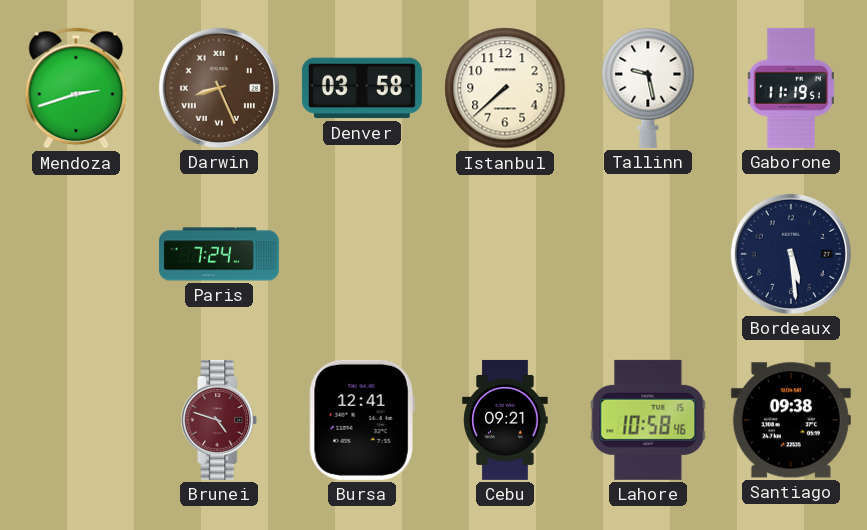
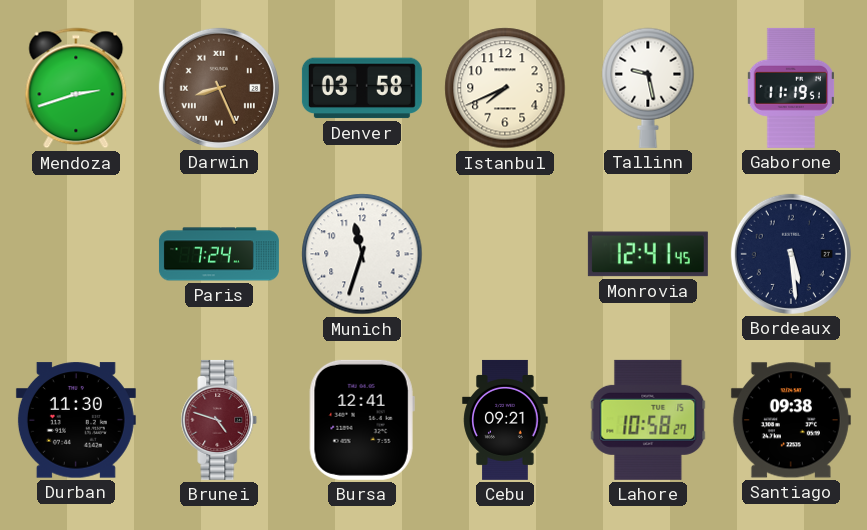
Istanbul: 7:38 -> 7:41 (505, 88)
Munich: none -> 11:33 (362, 254)
Monrovia: none -> 12:41 (648, 254)
Durban: none -> 11:30 (76, 420)
Lahore: 10:58:46 -> 10:58:27 (648, 420)
